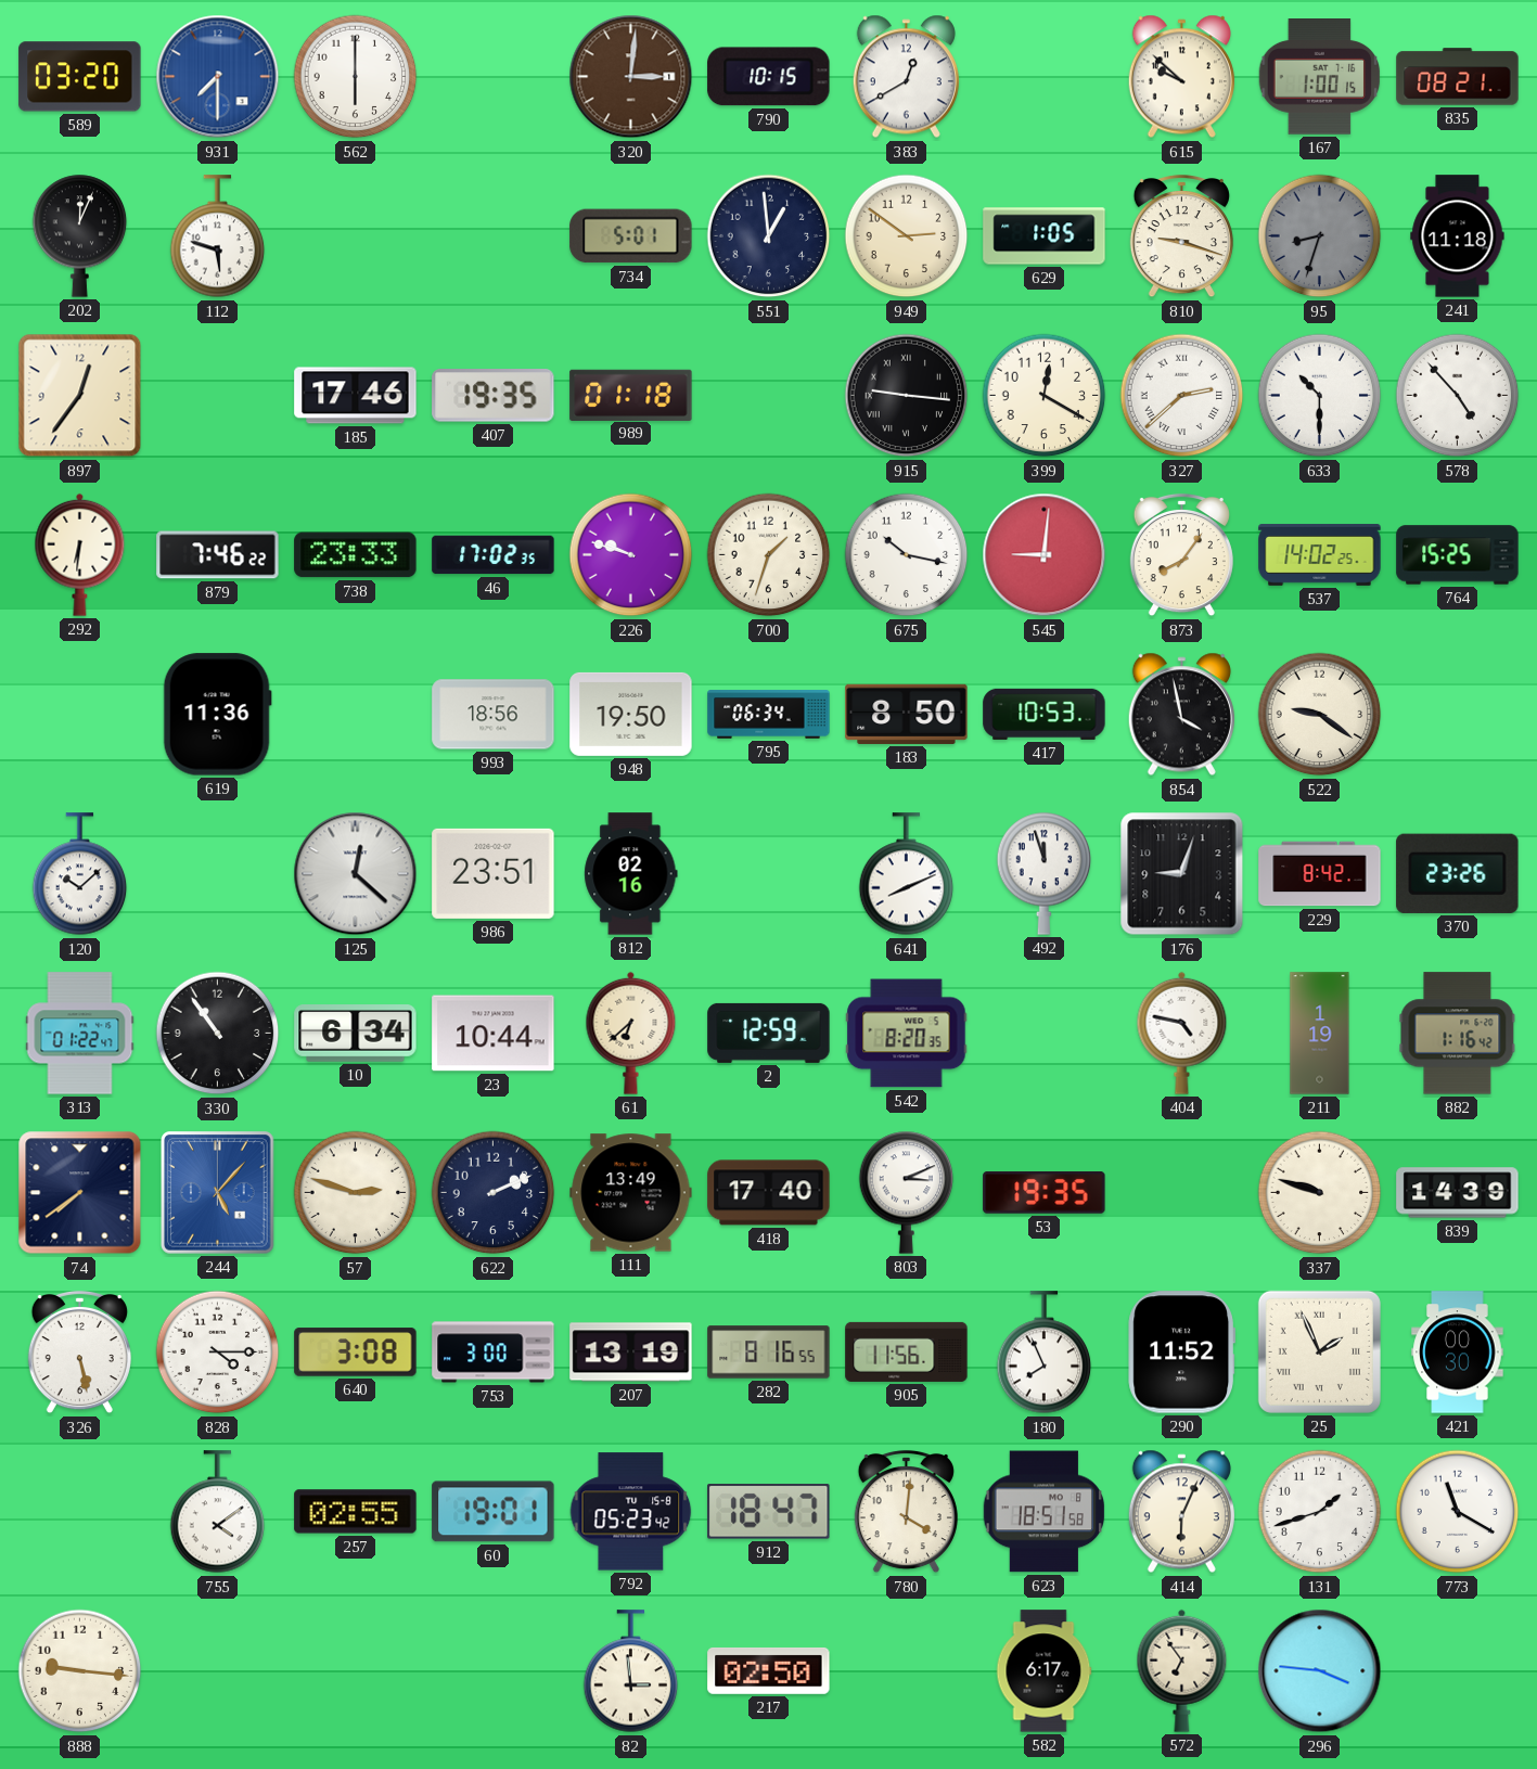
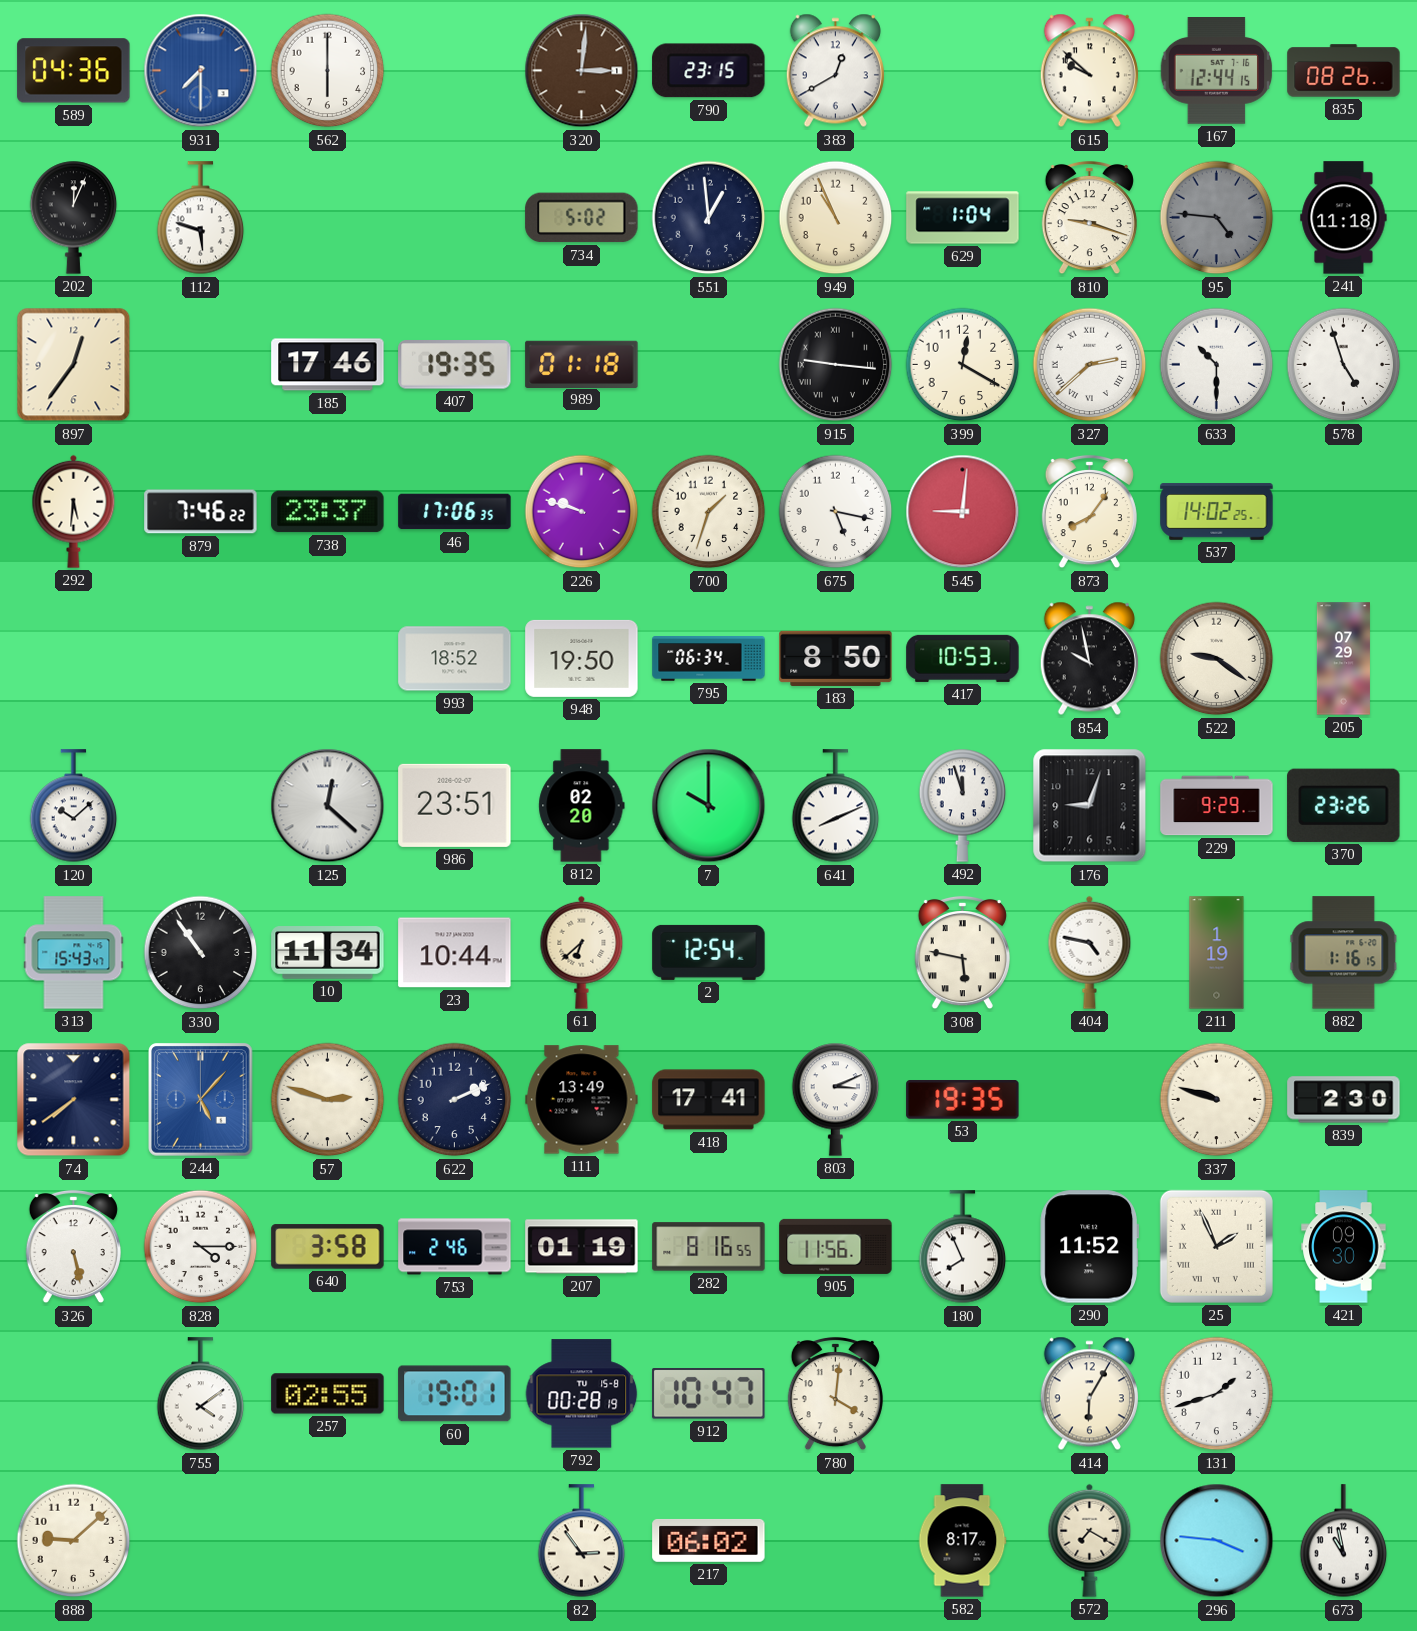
589: 03:20 -> 04:36 (74, 71)
790: 10:15 -> 23:15 (709, 71)
167: 1:00 -> 12:44 (1217, 71)
835: 08:21 -> 08:26 (1344, 71)
734: 5:01 -> 5:02 (582, 218)
949: 2:51 -> 10:56 (836, 218)
629: 1:05 -> 1:04 (963, 218)
95: 8:33 -> 4:46 (1217, 218)
578: 4:53 -> 4:57 (1344, 365)
292: 6:31 -> 5:31 (74, 511)
738: 23:33 -> 23:37 (328, 512)
46: 17:02 -> 17:06 (455, 512)
675: 10:17 -> 5:17 (836, 512)
764: 15:25 -> none (1458, 555)
619: 11:36 -> none (217, 715)
993: 18:56 -> 18:52 (455, 659)
854: 3:58 -> 9:58 (1089, 659)
205: none -> 07:29 (1343, 659)
812: 02:16 -> 02:20 (582, 806)
7: none -> 10:00 (709, 806)
229: 8:42 -> 9:29 (1217, 806)
313: 01:22 -> 15:43 (74, 953)
10: 6:34 -> 11:34 (328, 953)
2: 12:59 -> 12:54 (709, 952)
542: 8:20 -> none (907, 1034)
308: none -> 5:47 (962, 953)
882: 1:16:42 -> 1:16:15 (1344, 953)
418: 17:40 -> 17:41 (709, 1100)
839: 14:39 -> 2:30 (1344, 1100)
640: 3:08 -> 3:58 (328, 1247)
753: 3:00 -> 2:46 (455, 1247)
207: 13:19 -> 01:19 (582, 1247)
421: 00:30 -> 09:30 (1344, 1247)
792: 05:23 -> 00:28 (582, 1394)
912: 18:47 -> 10:47 (709, 1394)
623: 18:51 -> none (1043, 1512)
414: 6:04 -> 6:05 (1089, 1394)
773: 11:20 -> none (1458, 1512)
888: 9:16 -> 9:08 (74, 1541)
82: 2:59 -> 2:54 (582, 1541)
217: 02:50 -> 06:02 (709, 1540)
582: 6:17 -> 8:17 (962, 1541)
572: 6:54 -> 7:20 (1090, 1540)
673: none -> 10:58 (1344, 1541)
